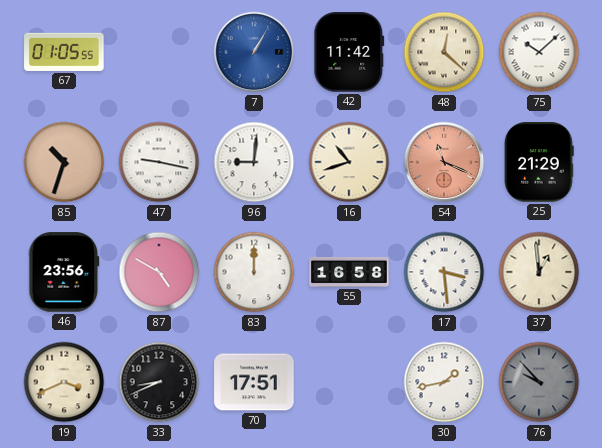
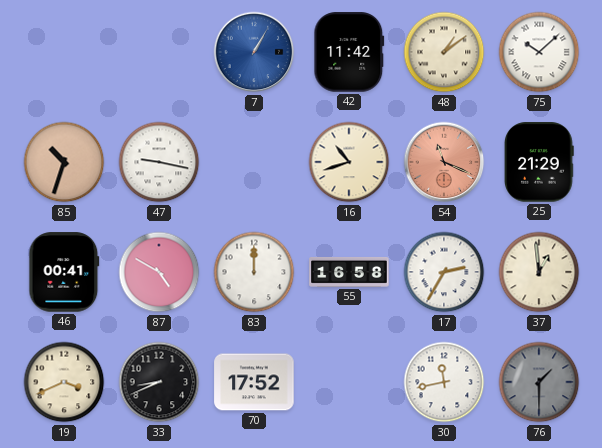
67: 01:05 -> none (64, 52)
48: 12:22 -> 1:09 (444, 52)
96: 9:01 -> none (254, 162)
46: 23:56 -> 00:41 (64, 272)
17: 3:29 -> 2:35 (444, 272)
70: 17:51 -> 17:52 (254, 382)
30: 1:43 -> 11:43 (444, 382)
76: 9:53 -> 1:30 (539, 382)
